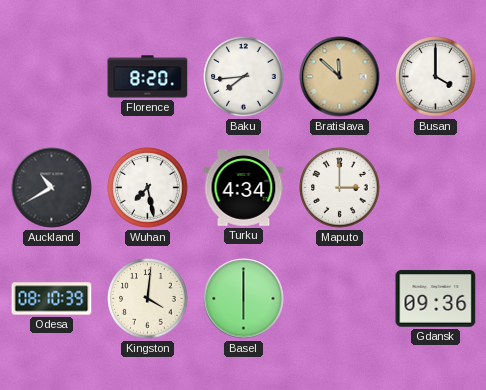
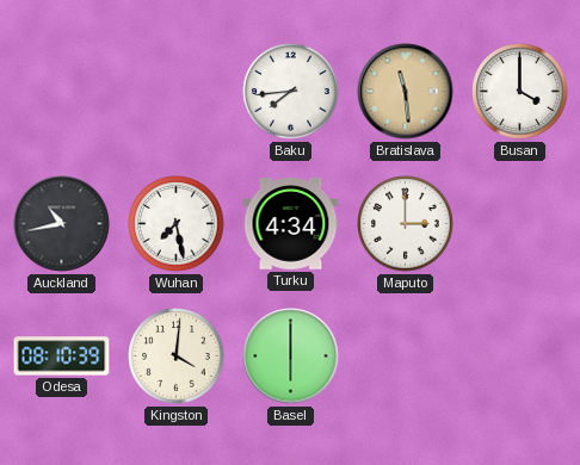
Florence: 8:20 -> none (148, 77)
Bratislava: 11:52 -> 11:29 (406, 92)
Auckland: 10:40 -> 10:43 (62, 224)
Gdansk: 09:36 -> none (436, 299)
